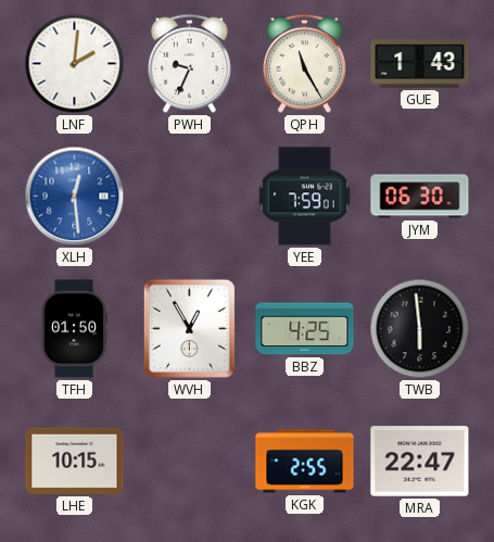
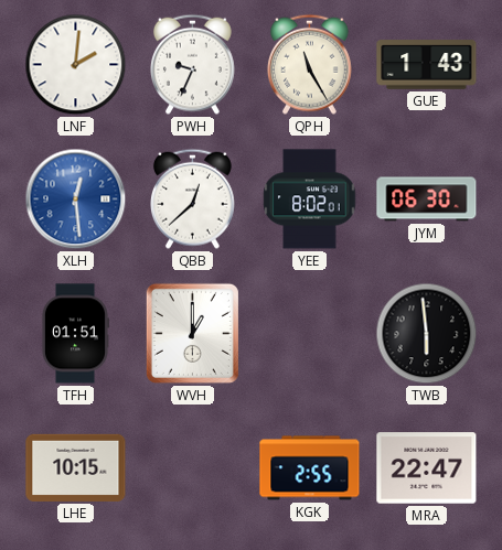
QBB: none -> 12:38 (192, 198)
YEE: 7:59 -> 8:02 (310, 199)
TFH: 01:50 -> 01:51 (75, 334)
WVH: 12:55 -> 1:00 (192, 333)
BBZ: 4:25 -> none (305, 329)
